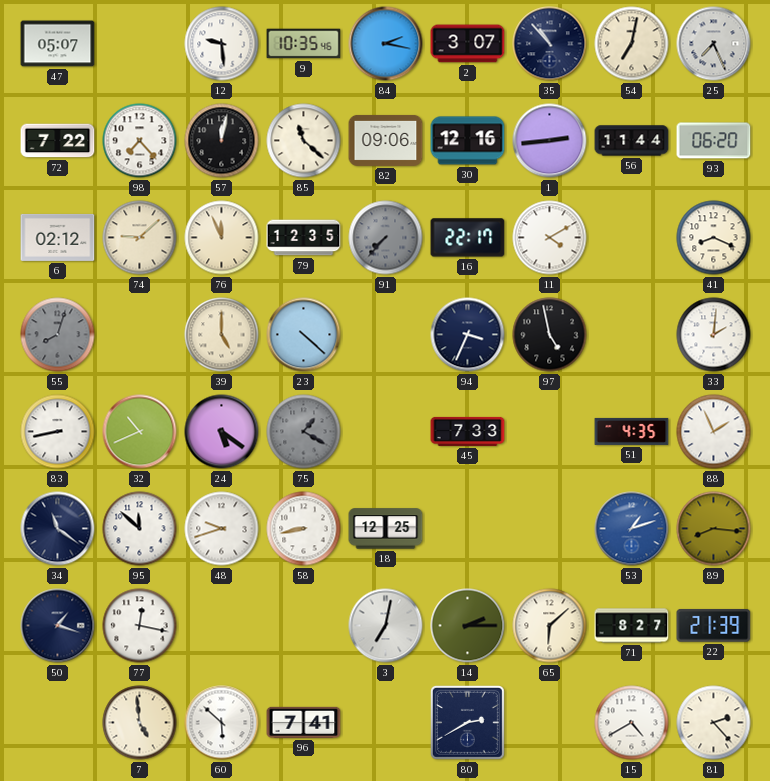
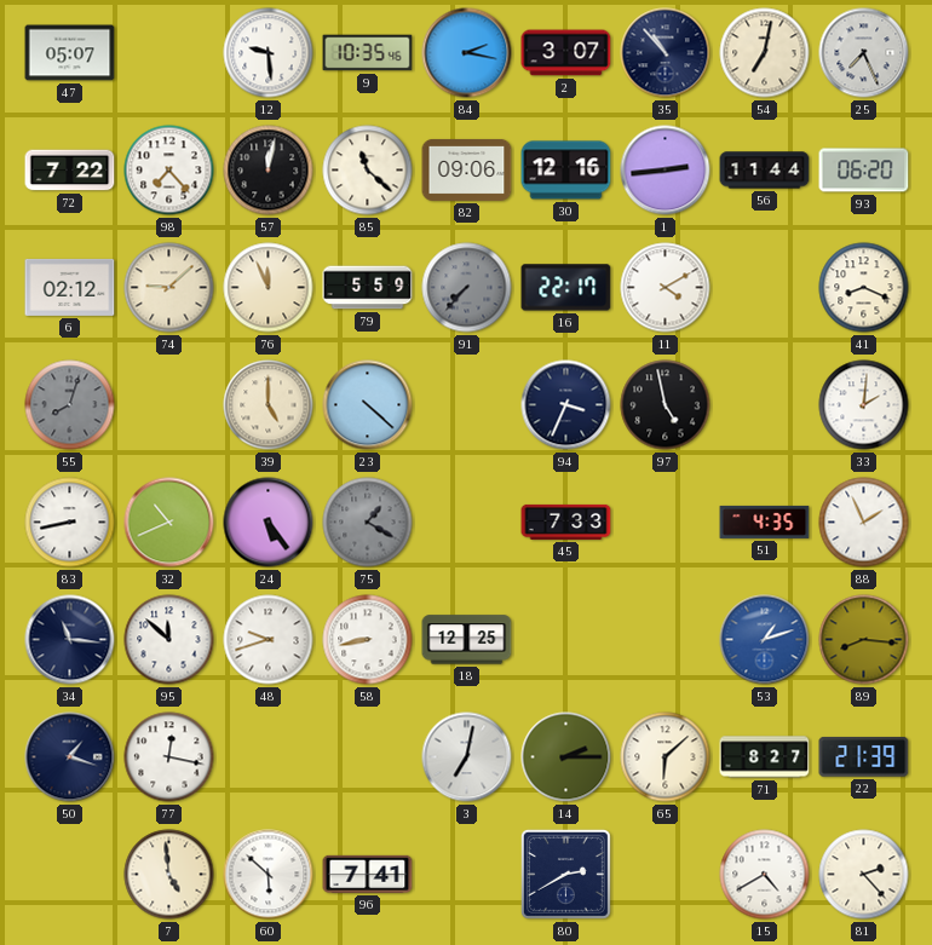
79: 12:35 -> 5:59 (368, 288)
24: 5:21 -> 5:24 (269, 523)
34: 11:21 -> 11:16 (70, 640)
